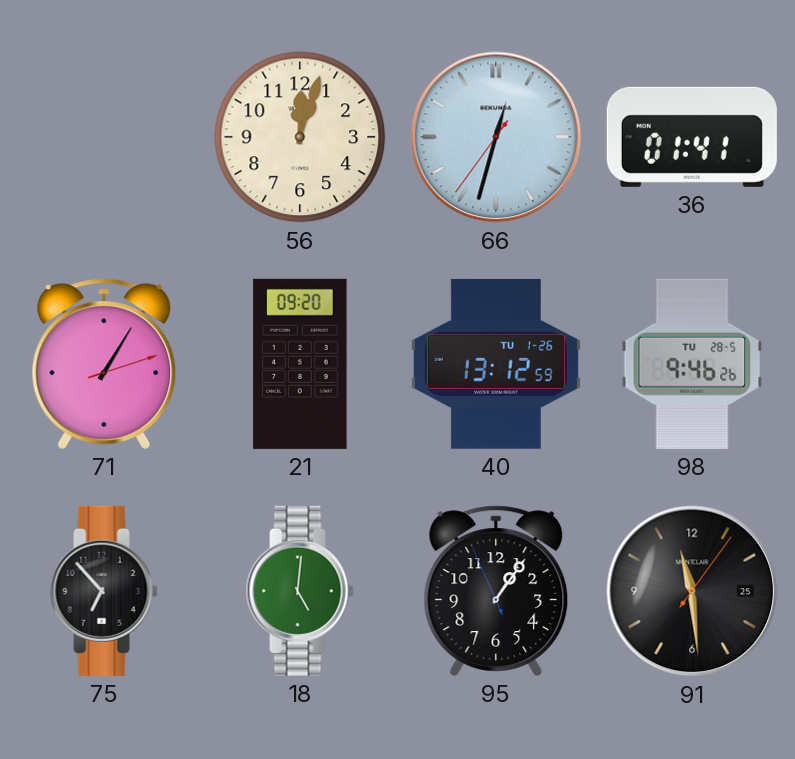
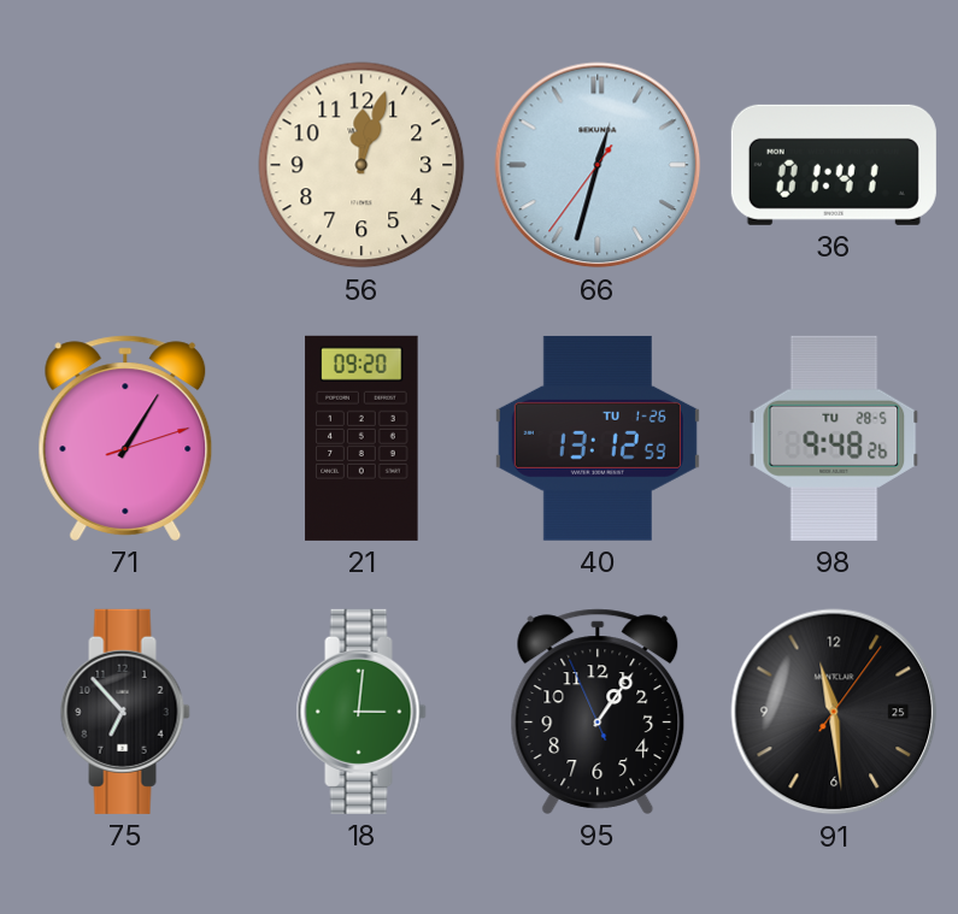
98: 9:46 -> 9:48 (834, 438)
18: 5:01 -> 3:01 (362, 712)
